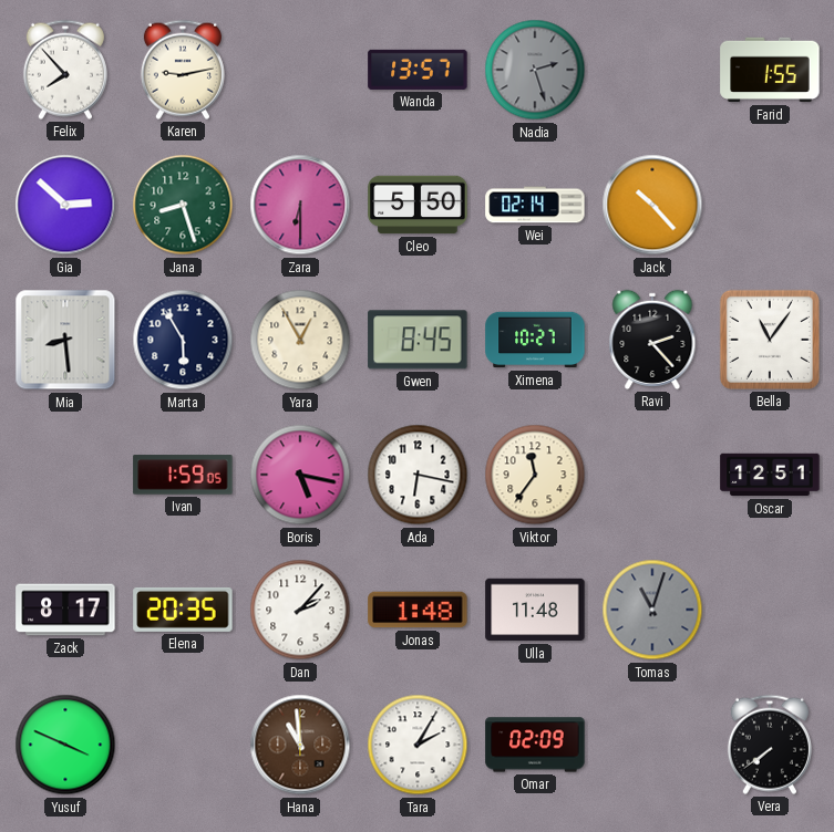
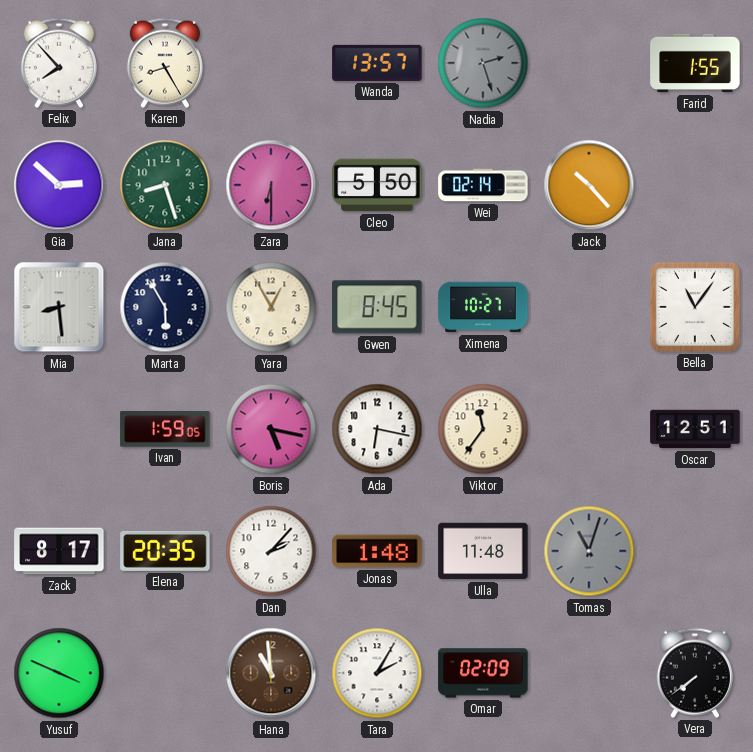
Karen: 9:13 -> 8:25 (165, 63)
Ravi: 2:23 -> none (652, 340)
